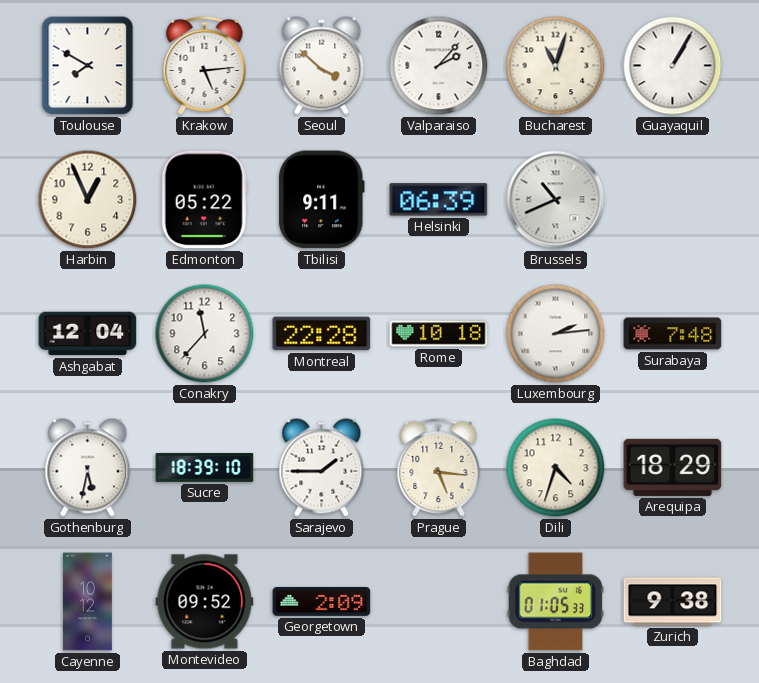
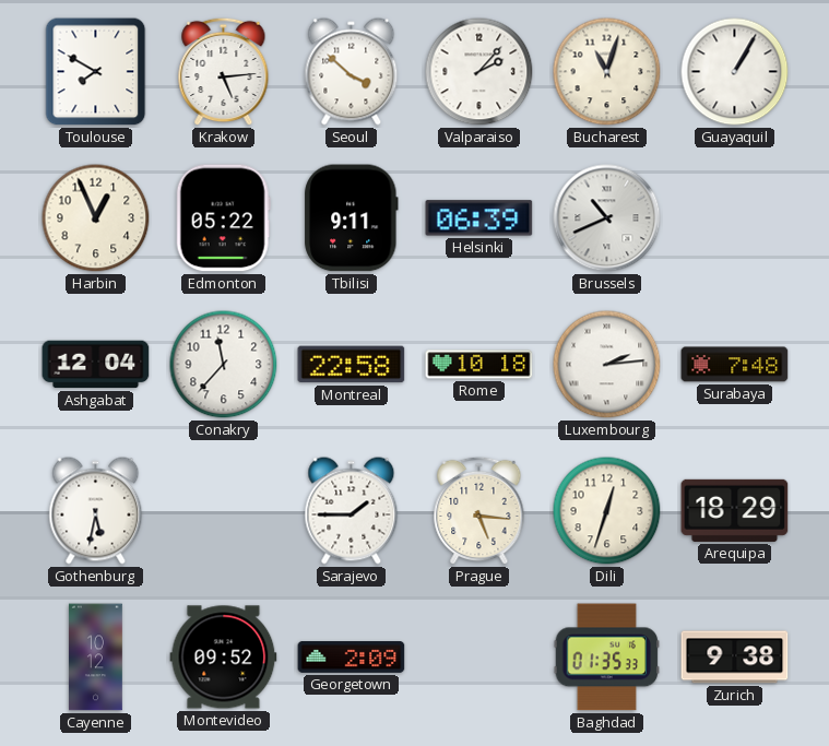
Montreal: 22:28 -> 22:58 (352, 365)
Sucre: 18:39 -> none (205, 468)
Dili: 4:33 -> 12:33 (607, 511)
Baghdad: 01:05 -> 01:35 (607, 658)
